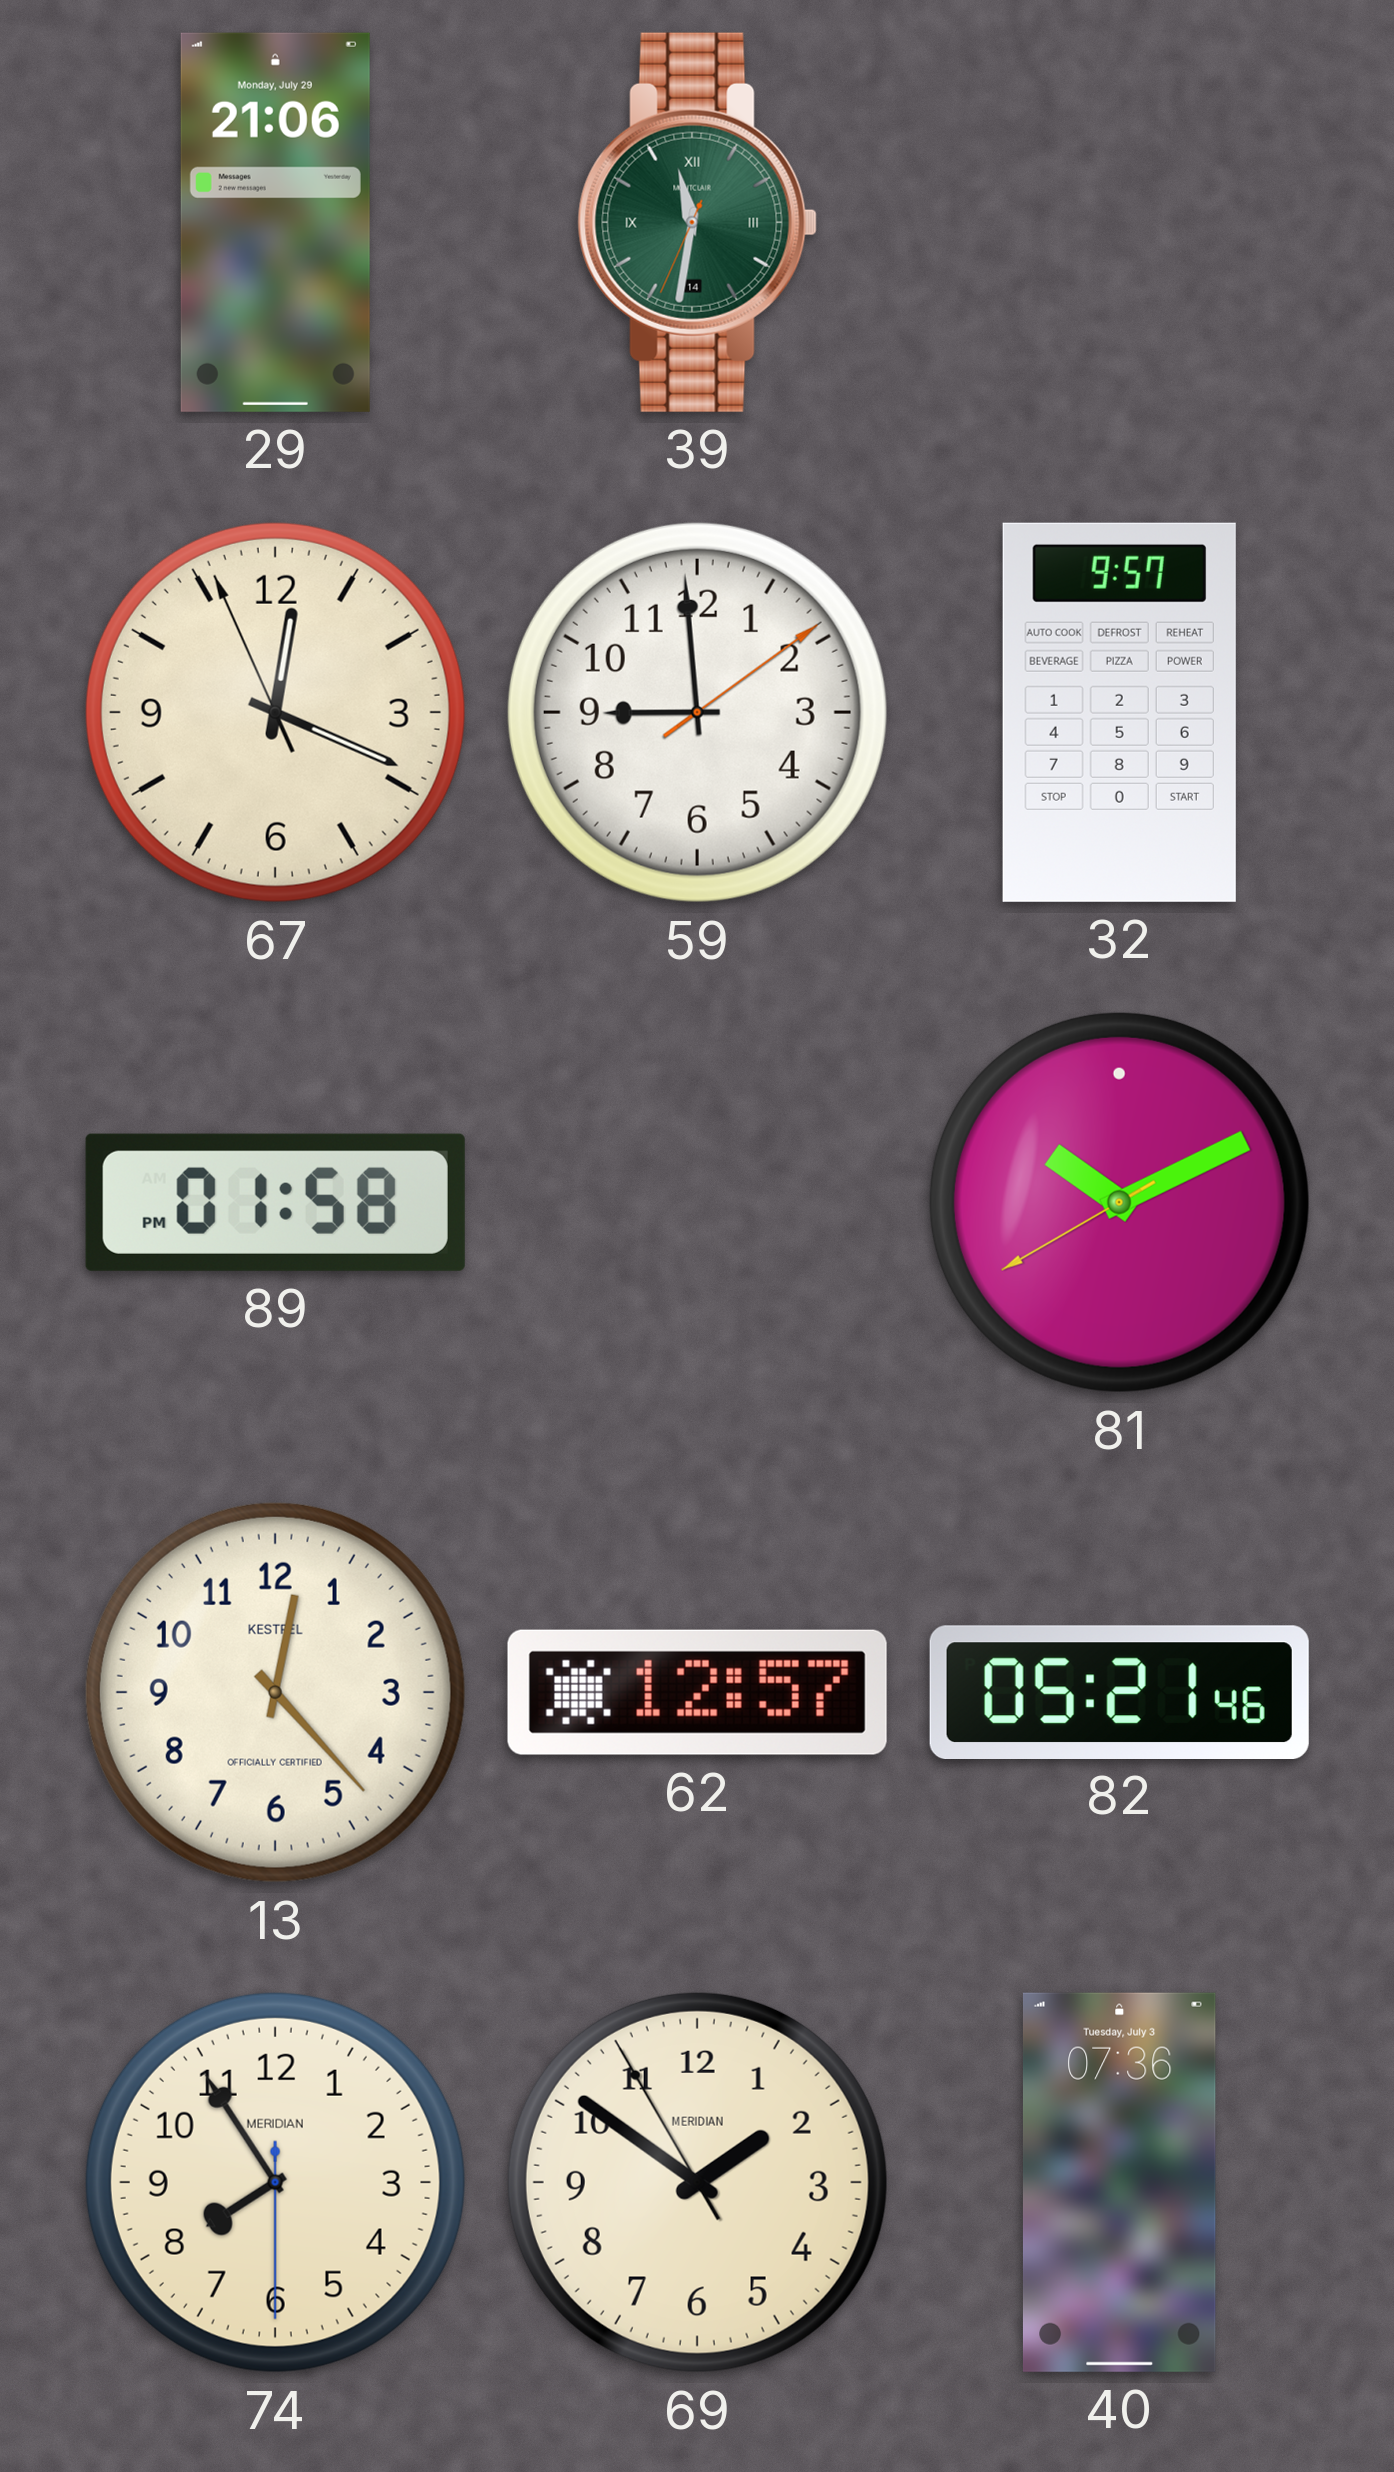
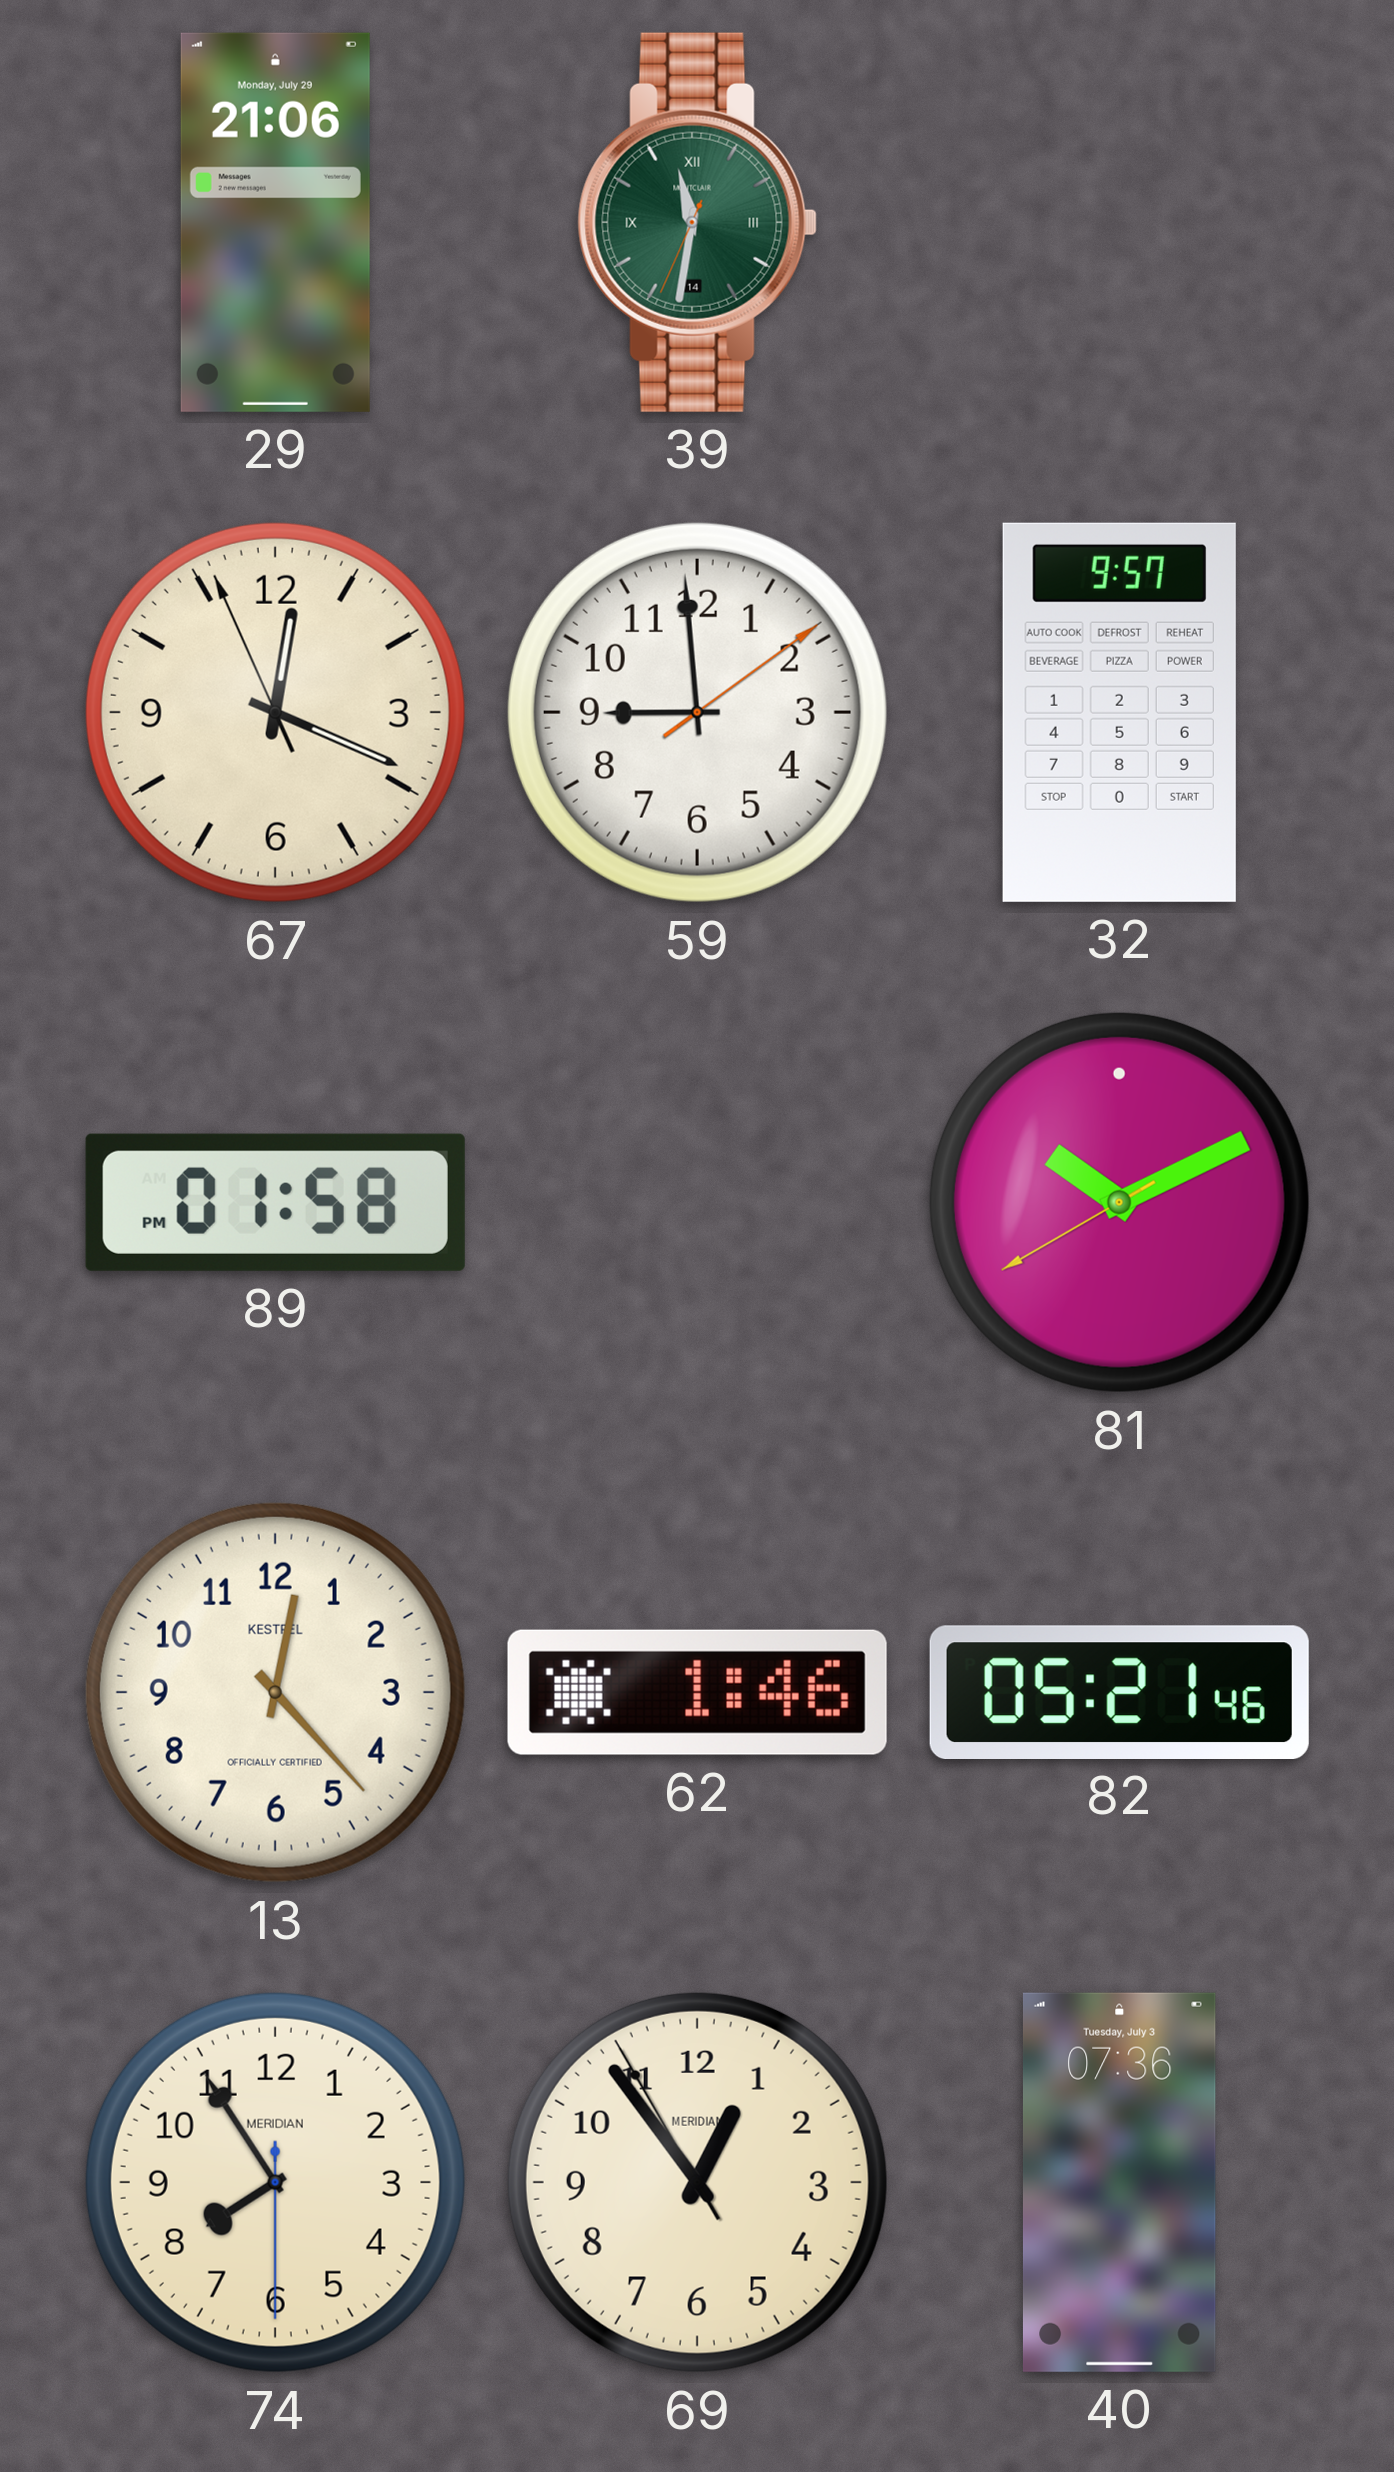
62: 12:57 -> 1:46 (697, 1692)
69: 1:50 -> 12:53 (697, 2182)
